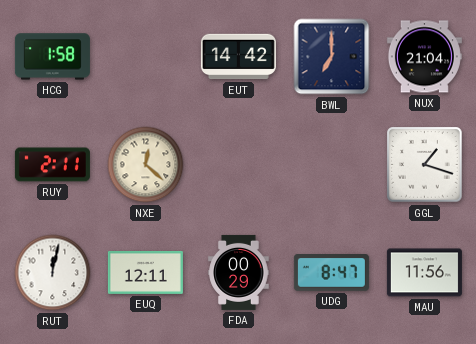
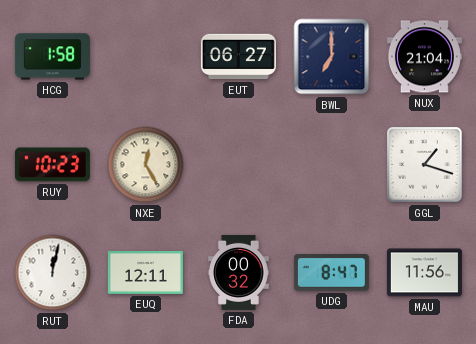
EUT: 14:42 -> 06:27 (238, 57)
RUY: 2:11 -> 10:23 (52, 165)
NXE: 12:22 -> 12:25 (146, 165)
FDA: 00:29 -> 00:32 (239, 272)
